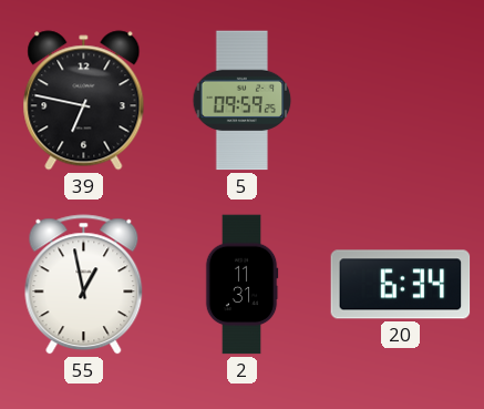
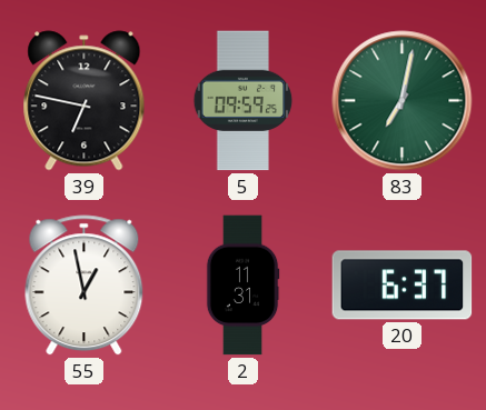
83: none -> 7:02 (403, 101)
20: 6:34 -> 6:37 (403, 286)
